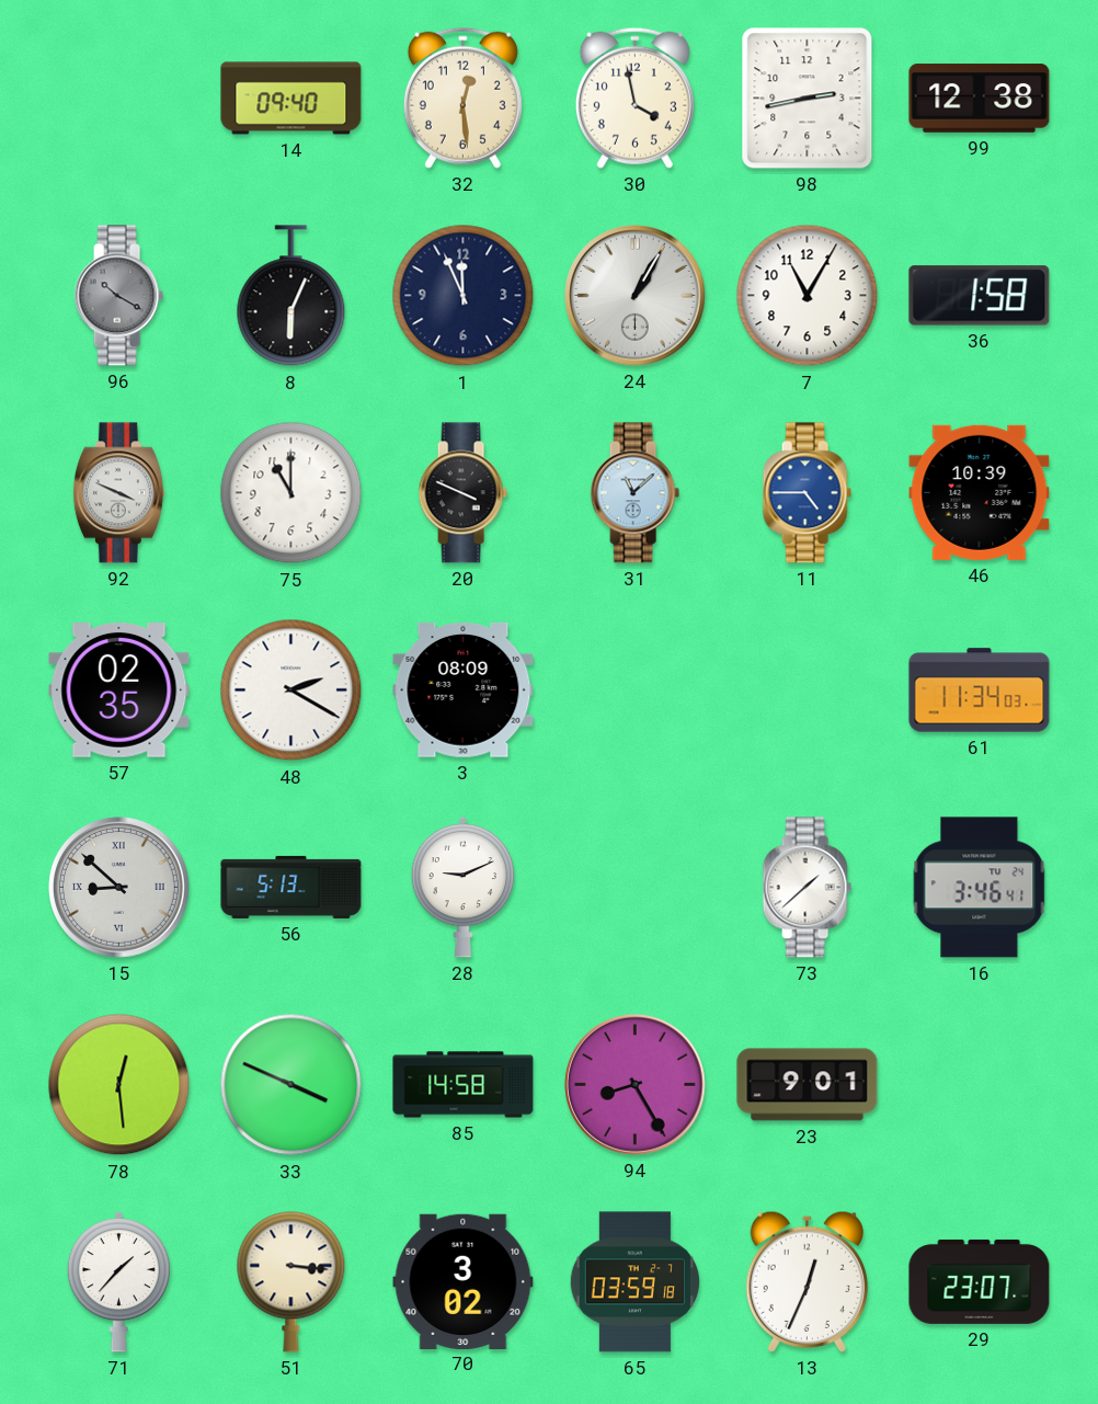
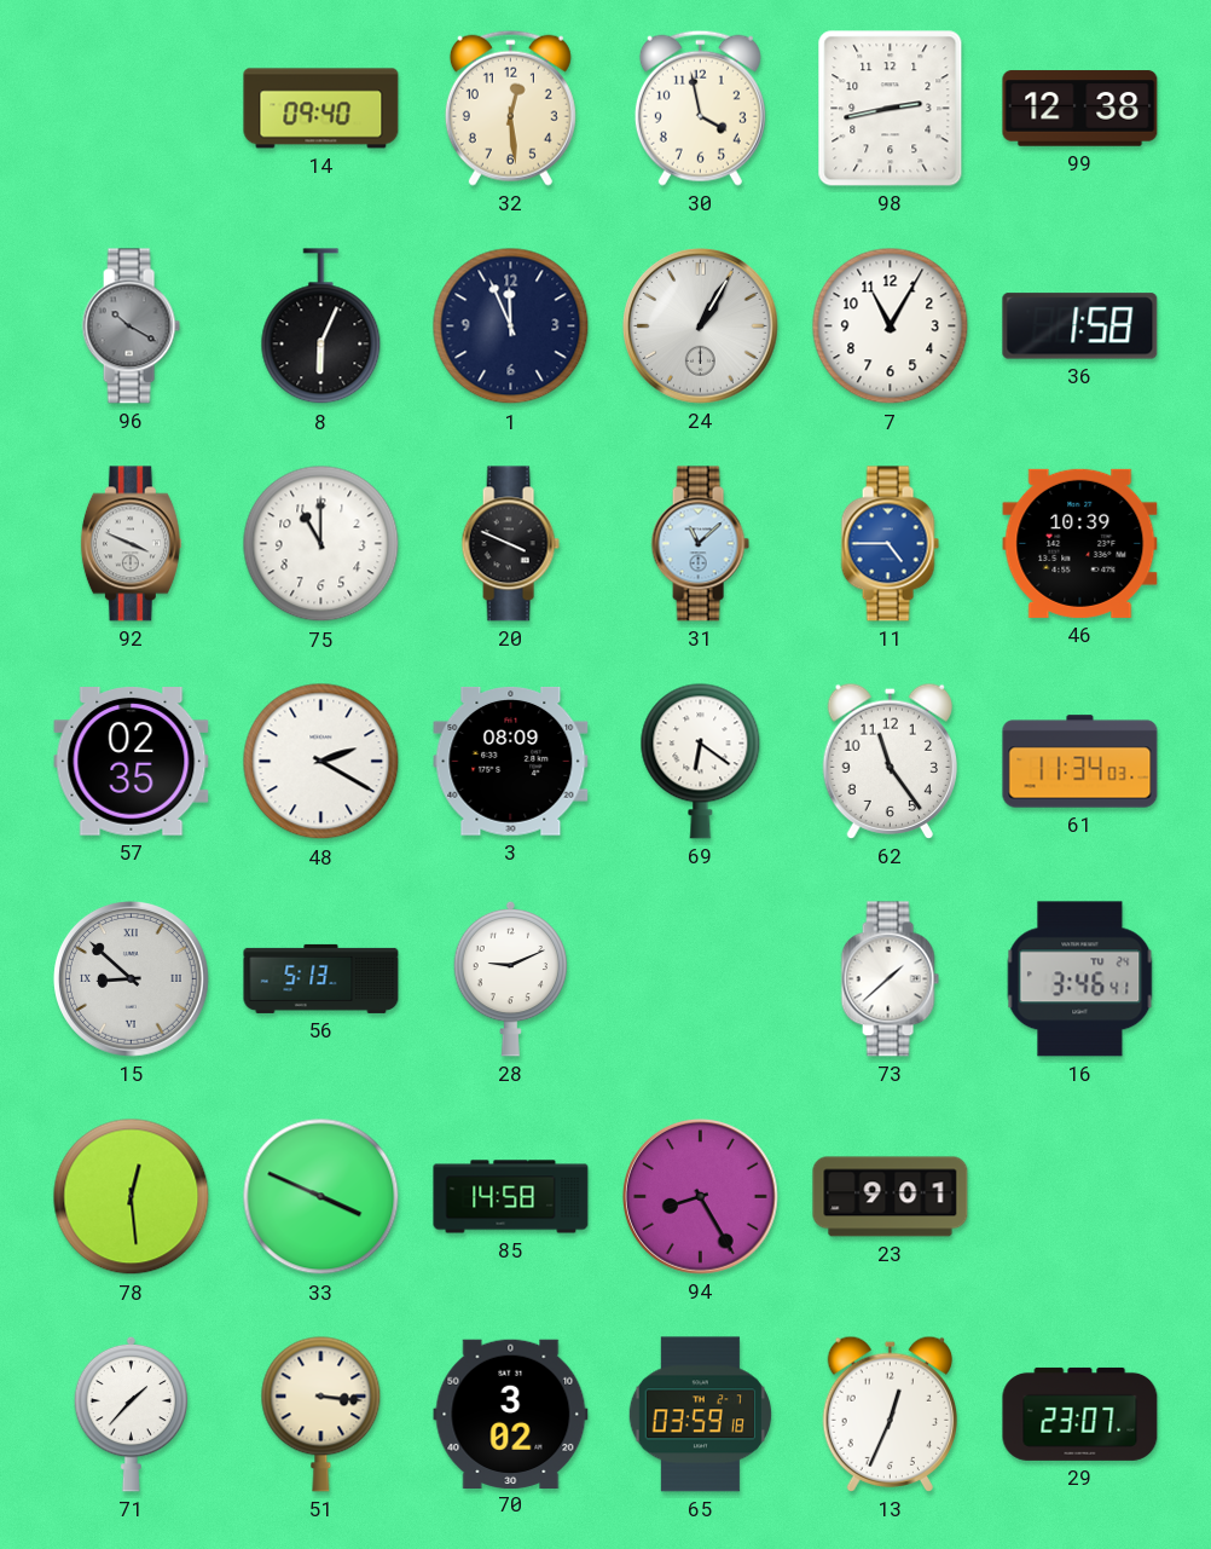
69: none -> 6:21 (701, 761)
62: none -> 11:24 (890, 761)
